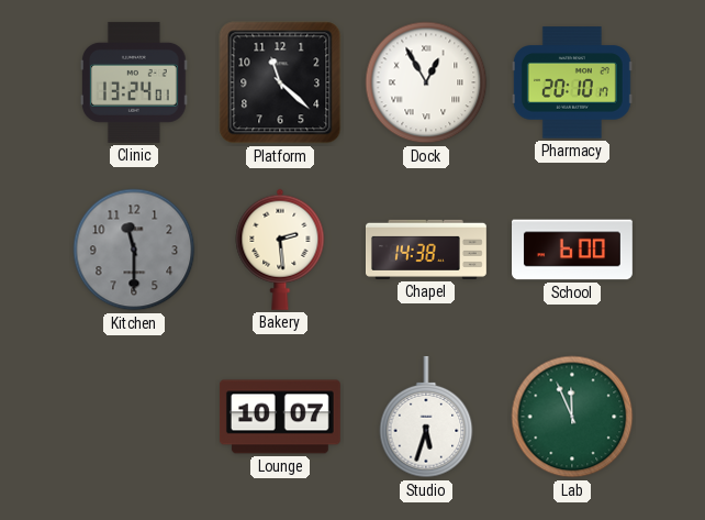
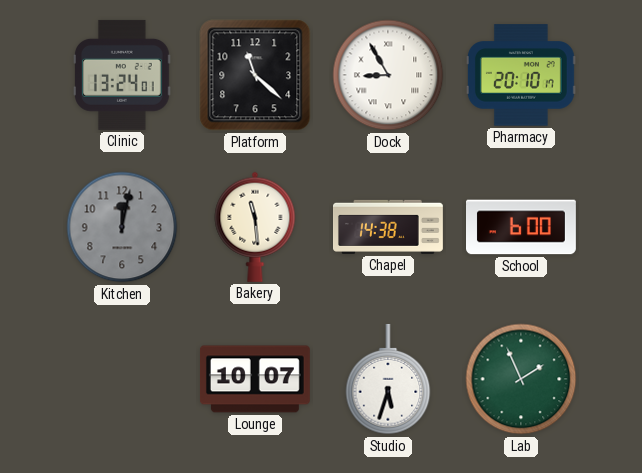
Dock: 12:55 -> 8:55 (388, 75)
Kitchen: 11:30 -> 12:02 (122, 227)
Bakery: 2:29 -> 11:29 (255, 227)
Lab: 11:56 -> 1:56 (521, 379)
